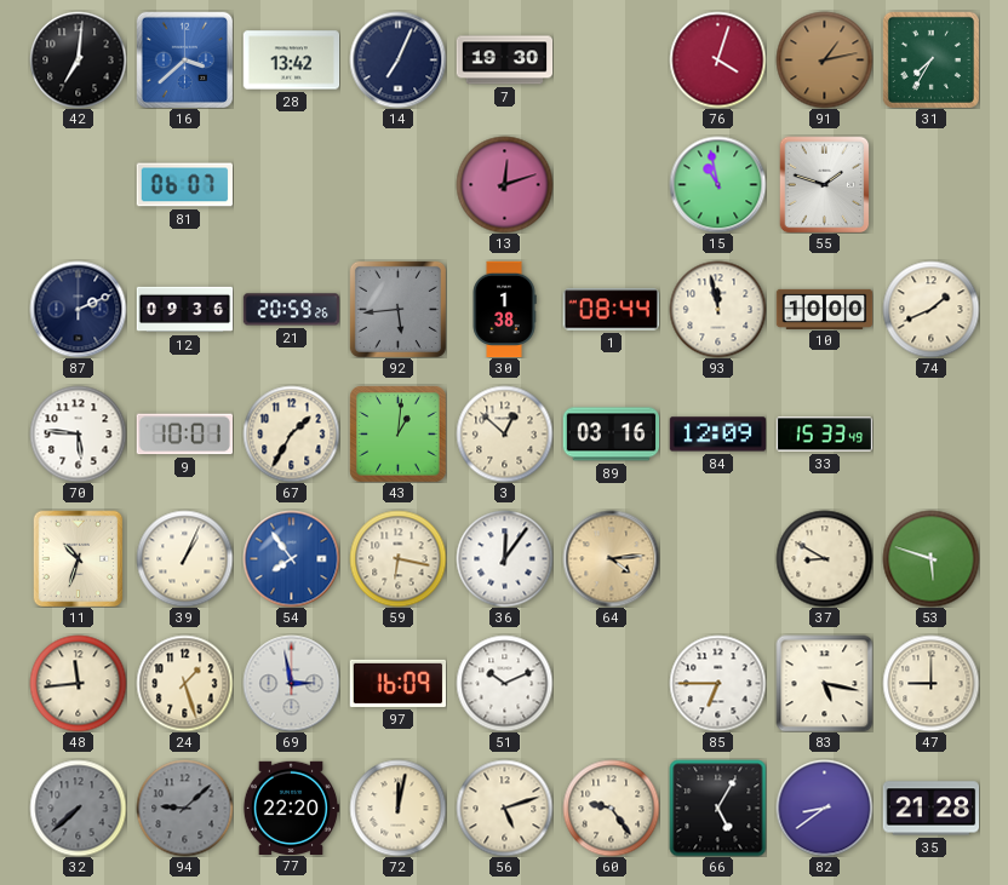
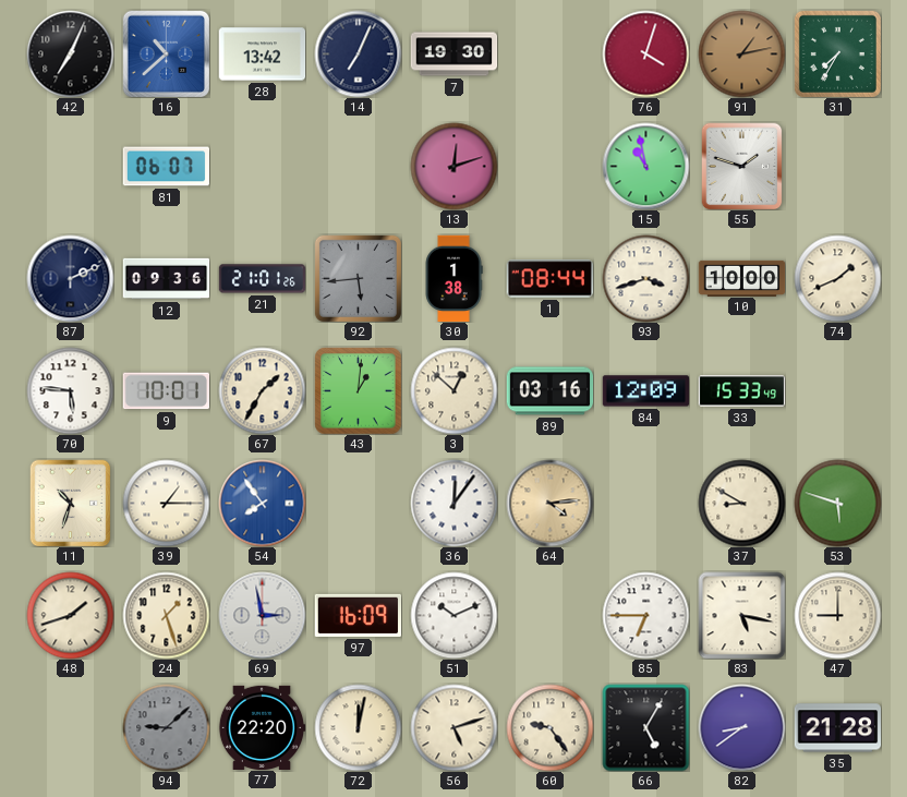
42: 7:01 -> 7:04 (70, 53)
16: 3:38 -> 10:38 (166, 53)
21: 20:59 -> 21:01 (262, 279)
93: 11:58 -> 3:42 (645, 278)
39: 1:04 -> 1:15 (166, 503)
59: 6:17 -> none (397, 558)
48: 11:44 -> 1:42 (70, 615)
32: 7:38 -> none (78, 808)
